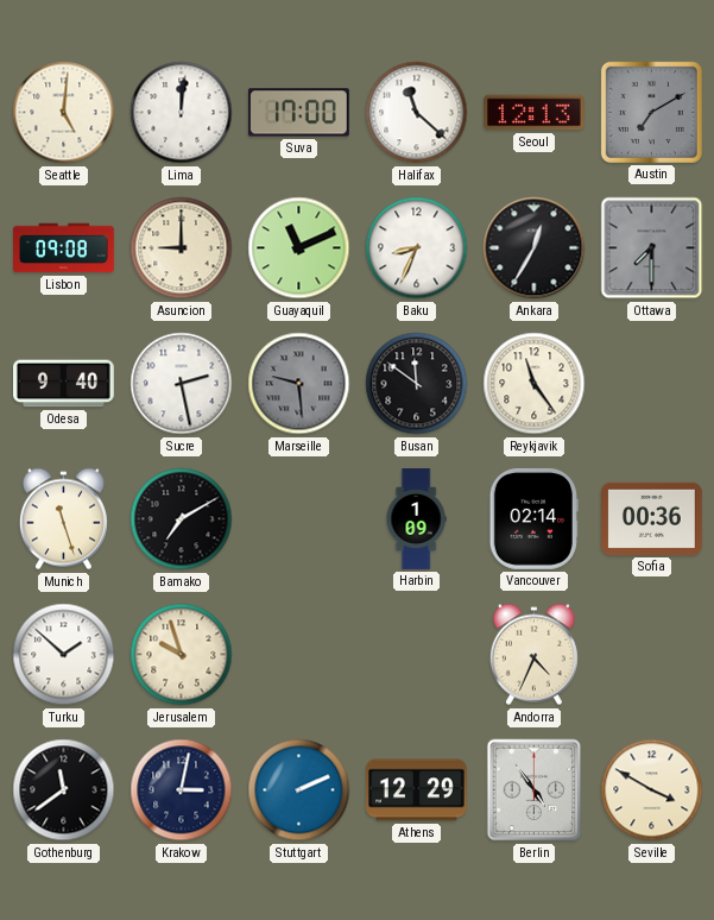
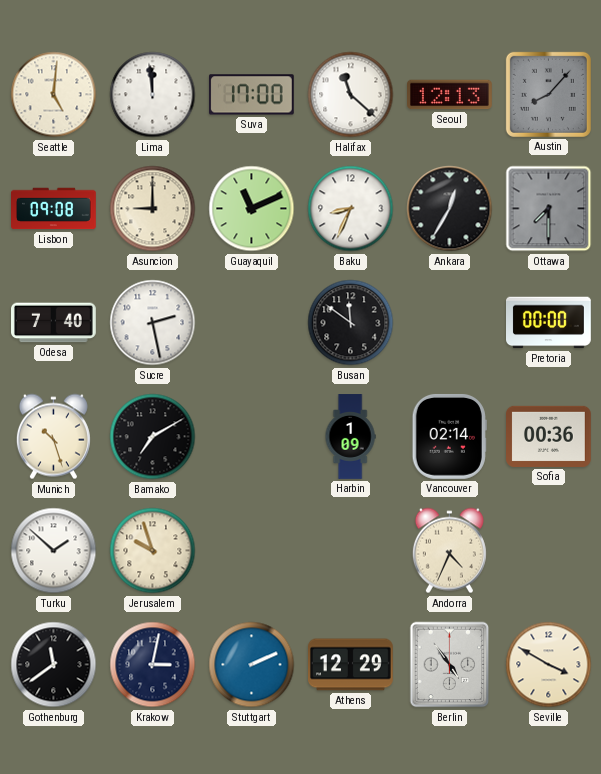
Lima: 12:01 -> 11:59 (153, 95)
Austin: 7:10 -> 8:07 (548, 94)
Odesa: 9:40 -> 7:40 (54, 323)
Marseille: 9:29 -> none (299, 384)
Reykjavik: 11:24 -> none (535, 384)
Pretoria: none -> 00:00 (549, 323)
Munich: 11:27 -> 10:27 (53, 437)
